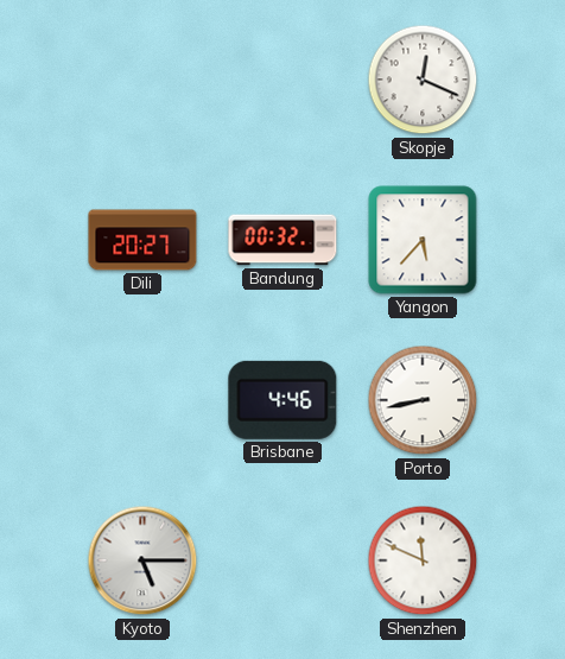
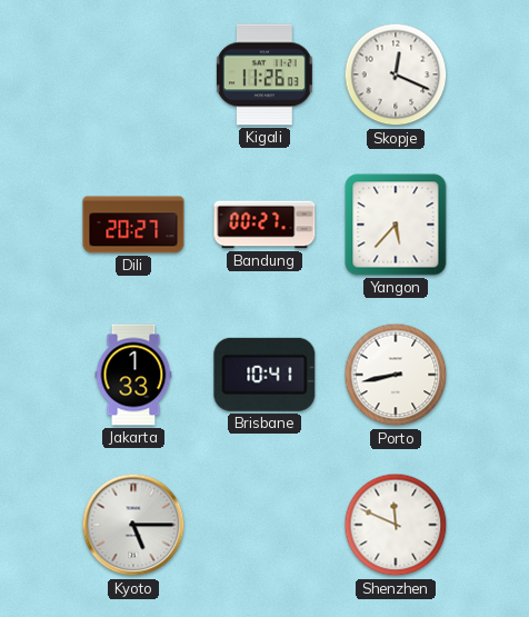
Kigali: none -> 11:26 (264, 74)
Bandung: 00:32 -> 00:27 (264, 225)
Jakarta: none -> 1:33 (133, 375)
Brisbane: 4:46 -> 10:41 (264, 375)
